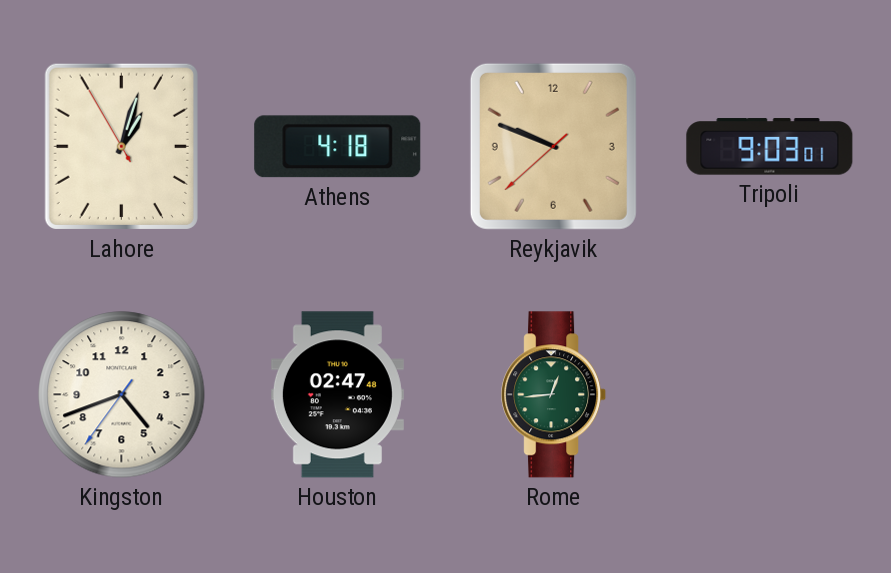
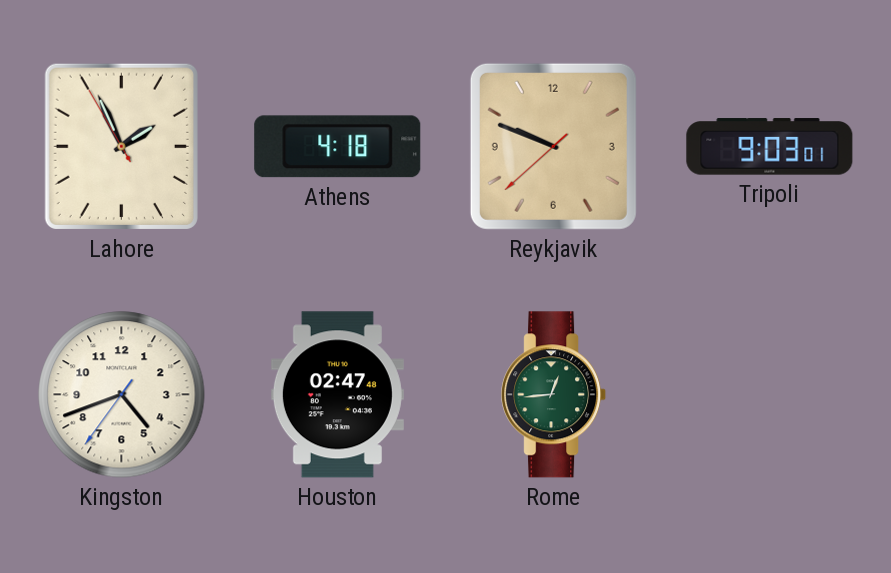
Lahore: 1:02 -> 1:55 (121, 146)
